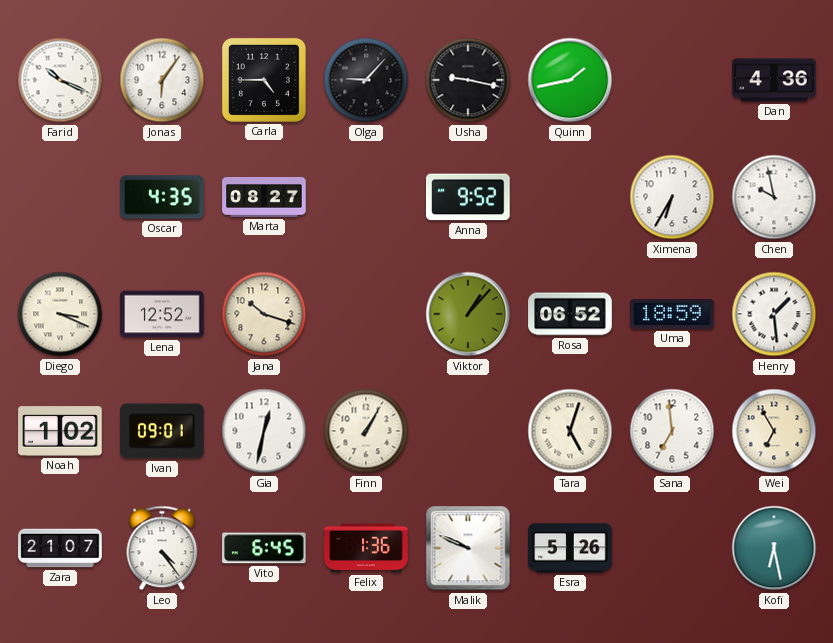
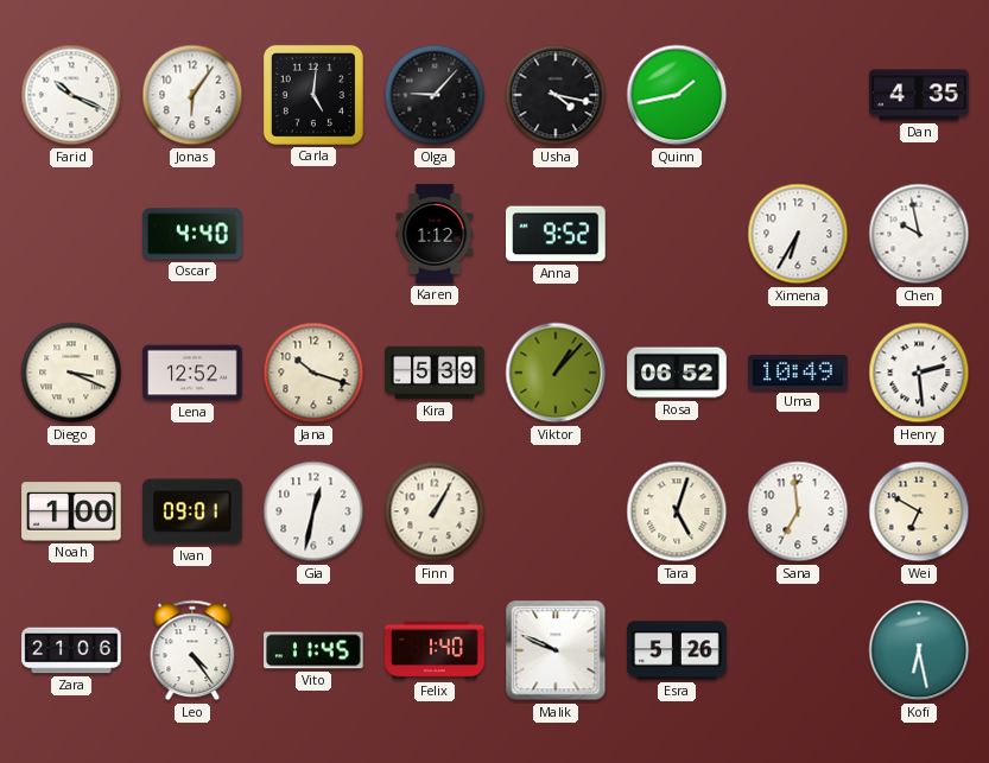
Carla: 4:45 -> 5:01 (313, 95)
Usha: 9:17 -> 4:17 (556, 95)
Dan: 4:36 -> 4:35 (919, 95)
Oscar: 4:35 -> 4:40 (192, 234)
Marta: 08:27 -> none (264, 198)
Karen: none -> 1:12 (435, 234)
Kira: none -> 5:39 (435, 373)
Uma: 18:59 -> 10:49 (798, 373)
Henry: 1:29 -> 2:29 (919, 373)
Noah: 1:02 -> 1:00 (71, 511)
Wei: 6:55 -> 6:50 (919, 511)
Zara: 21:07 -> 21:06 (71, 650)
Vito: 6:45 -> 11:45 (313, 650)
Felix: 1:36 -> 1:40 (435, 650)
